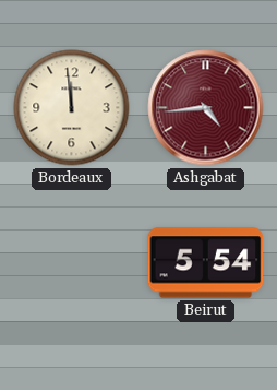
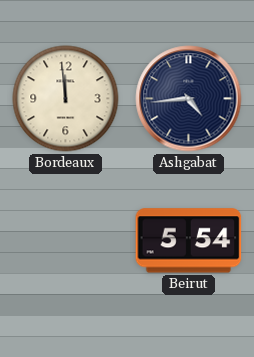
Ashgabat dial: burgundy -> navy (189, 99)
